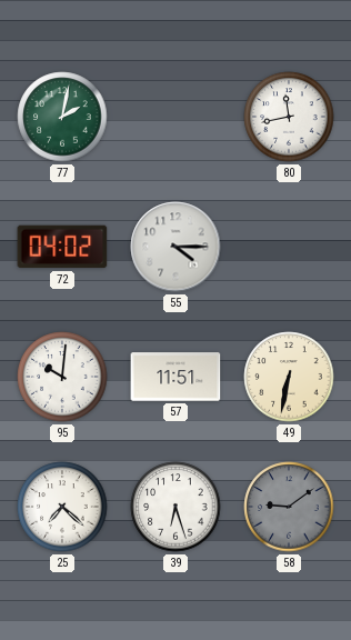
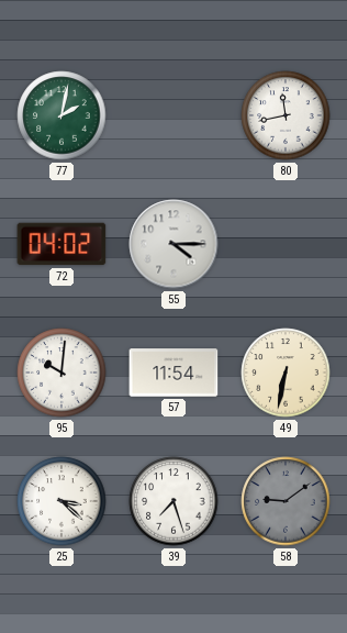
57: 11:51 -> 11:54 (173, 373)
25: 7:22 -> 3:22 (61, 501)
39: 6:27 -> 7:27 (173, 501)
